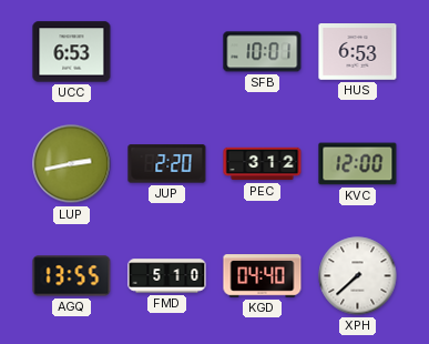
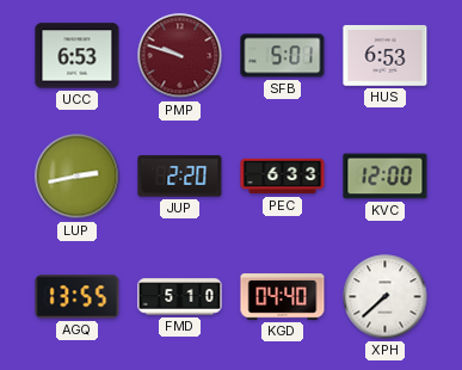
PMP: none -> 9:48 (180, 56)
SFB: 10:01 -> 5:01 (283, 56)
PEC: 3:12 -> 6:33 (283, 177)
